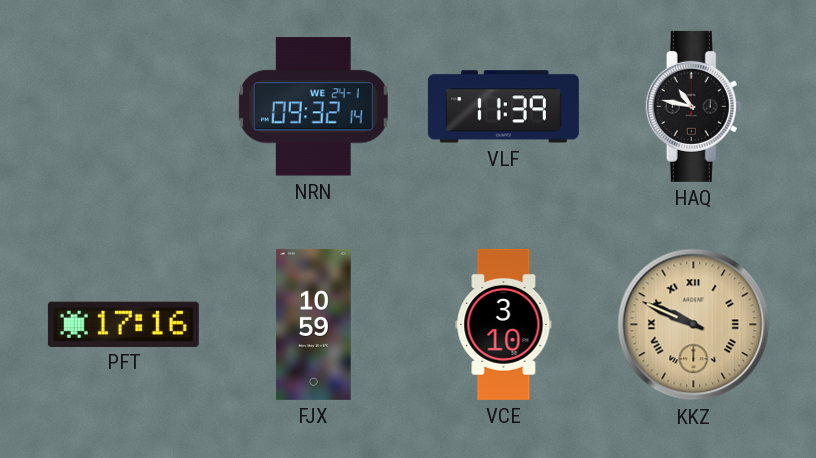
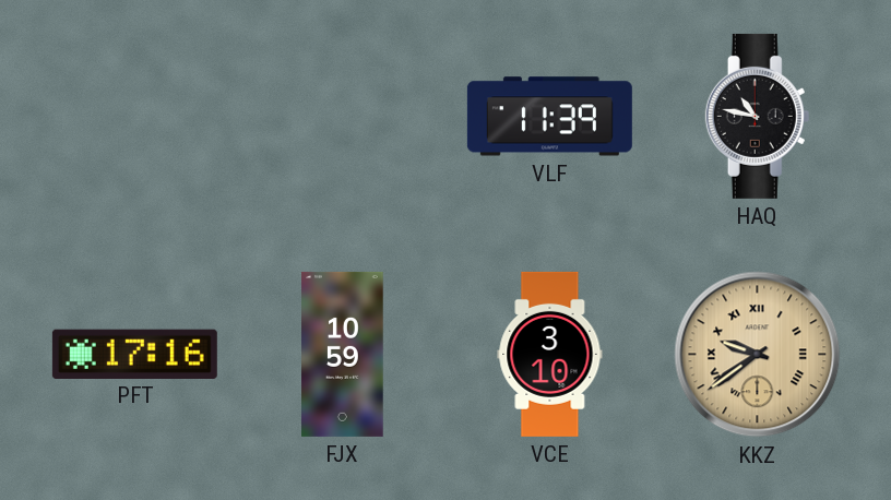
NRN: 09:32 -> none (313, 107)
KKZ: 9:49 -> 9:39 (758, 355)
